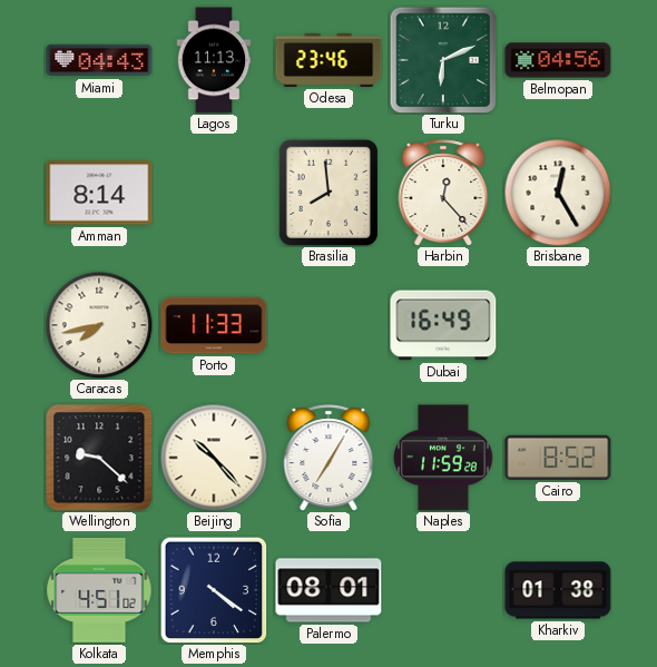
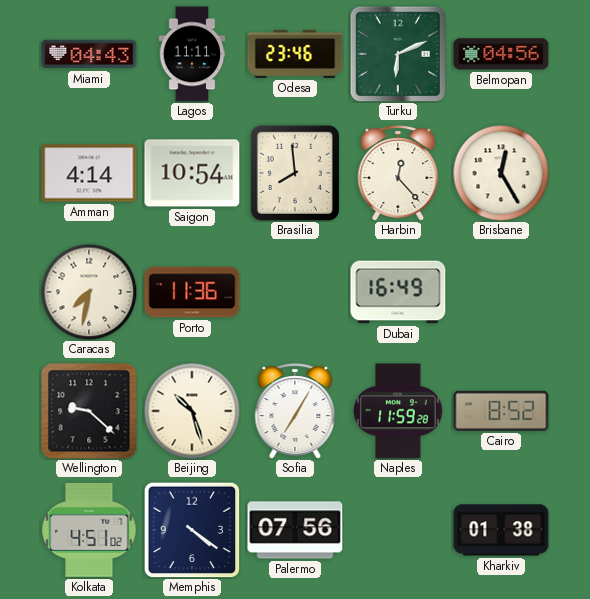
Lagos: 11:13 -> 11:11 (192, 54)
Amman: 8:14 -> 4:14 (89, 173)
Saigon: none -> 10:54 (192, 173)
Caracas: 7:43 -> 7:32 (89, 292)
Porto: 11:33 -> 11:36 (192, 292)
Beijing: 10:23 -> 10:27 (192, 411)
Palermo: 08:01 -> 07:56 (295, 530)
